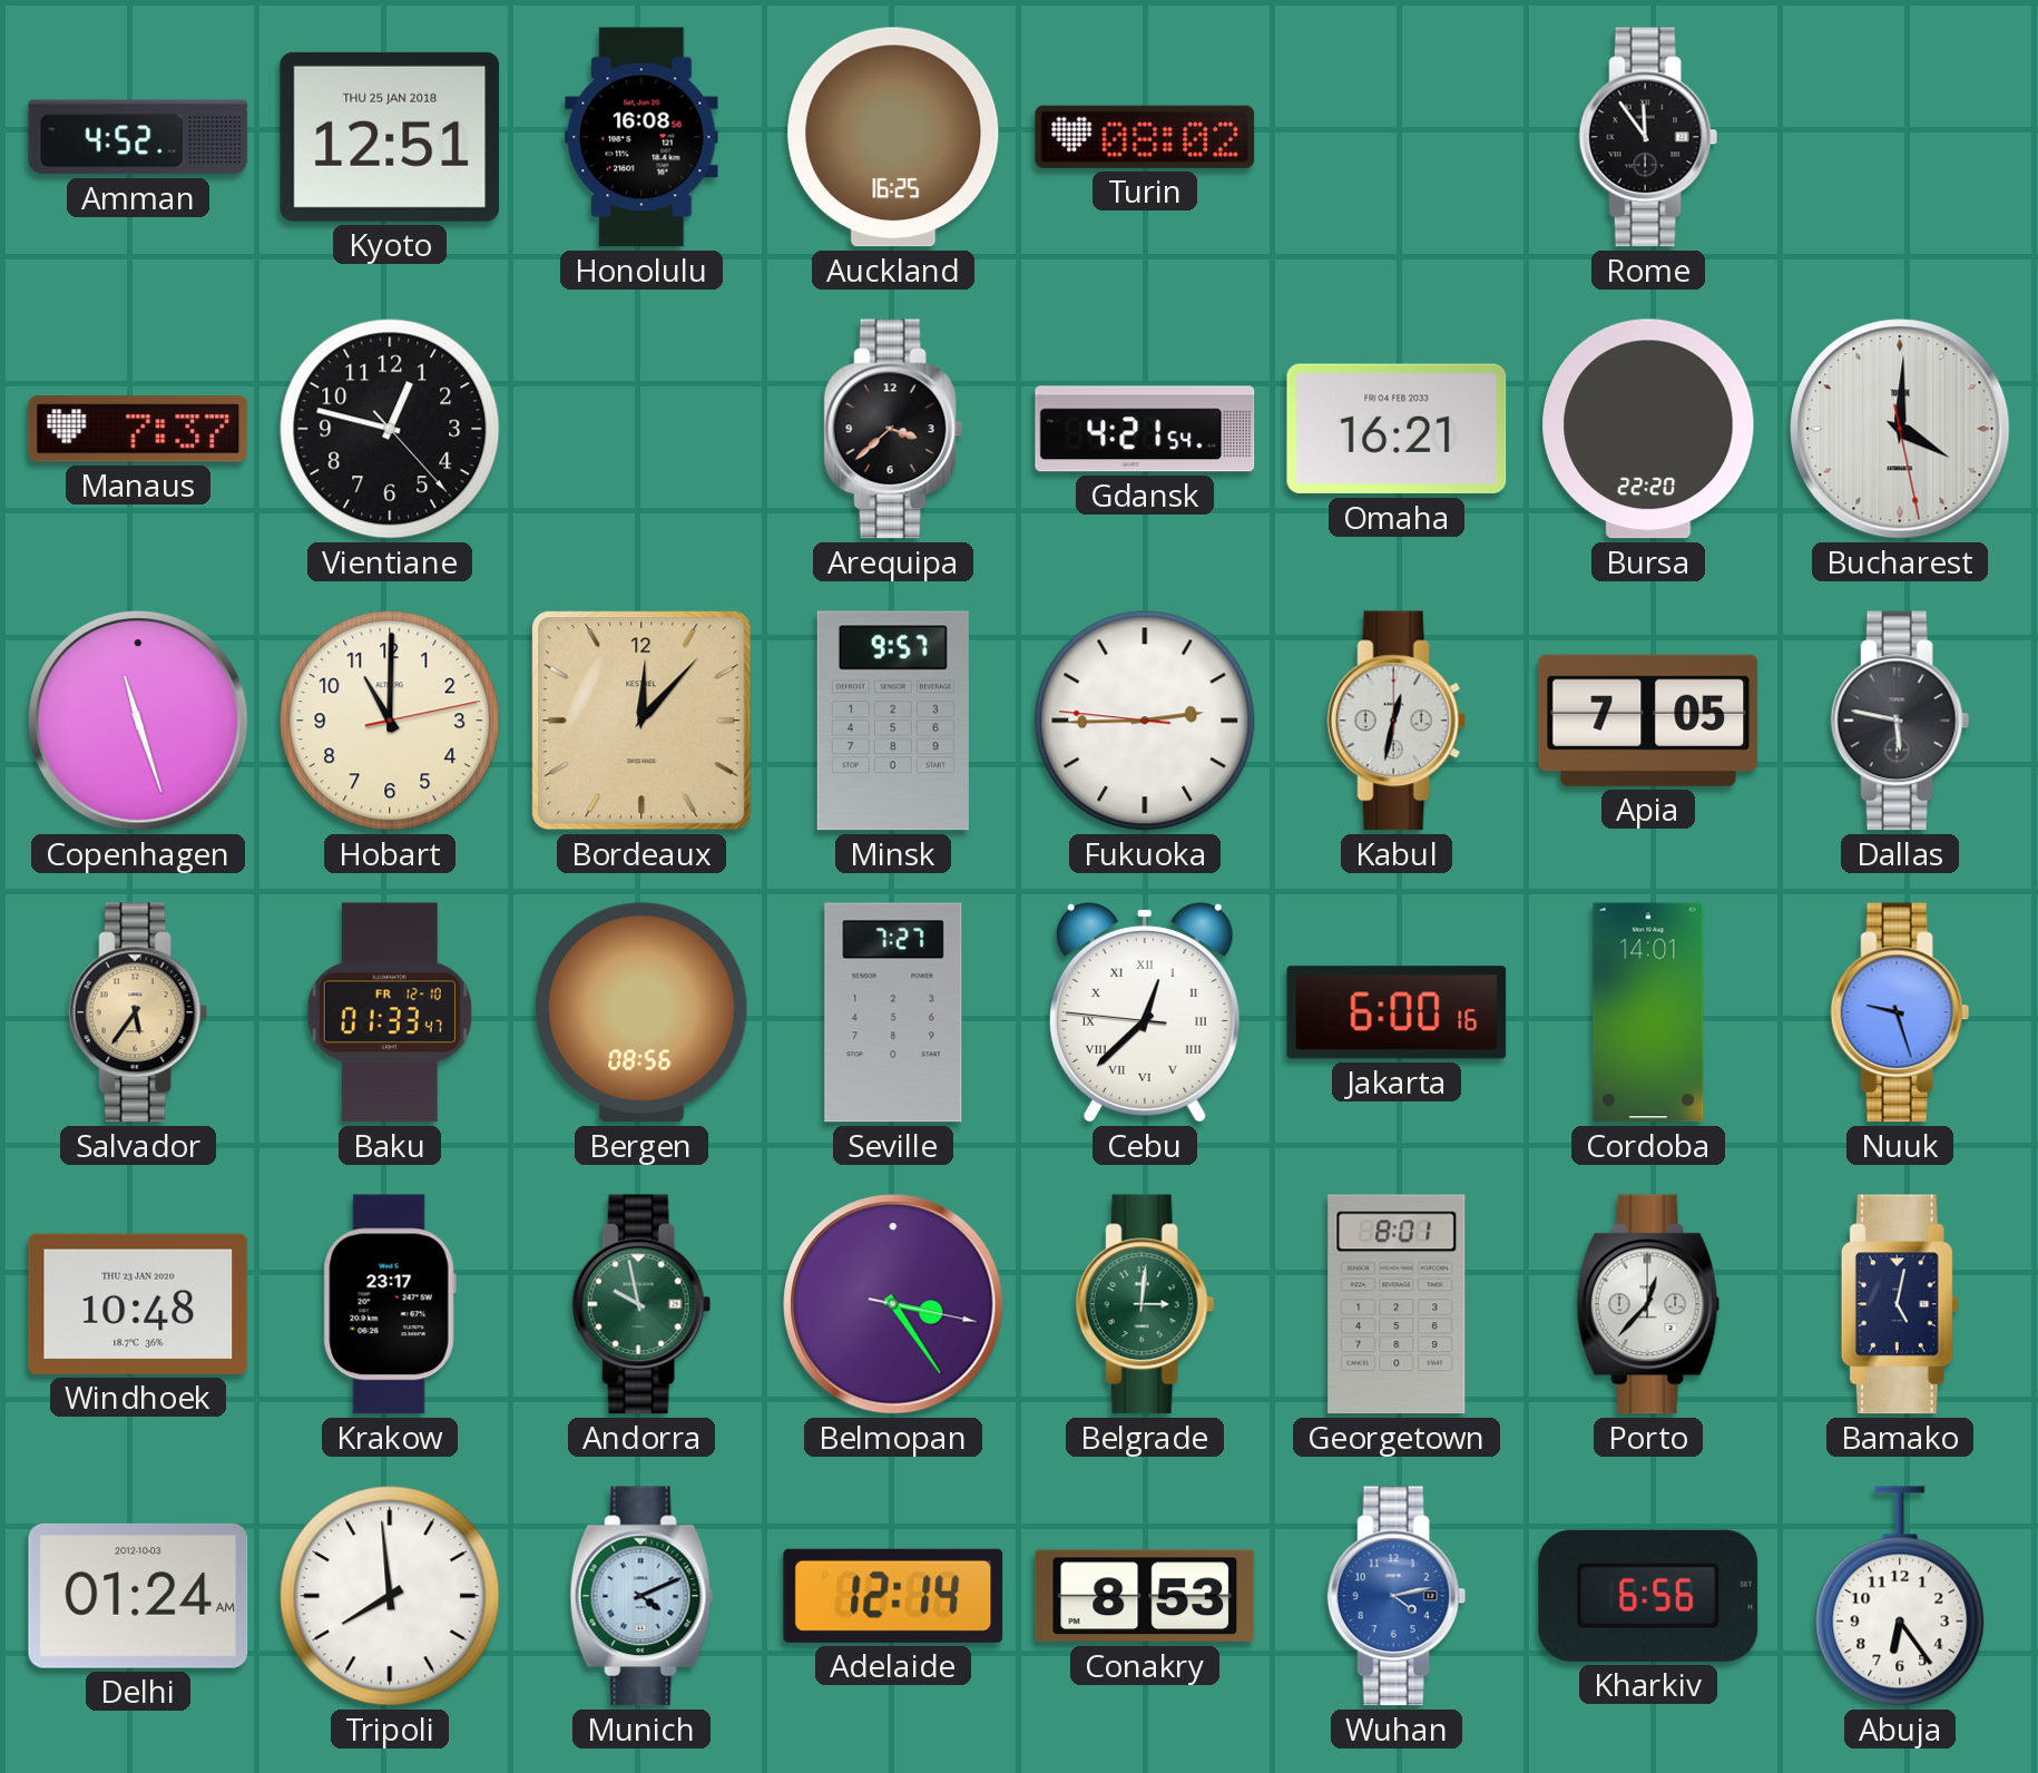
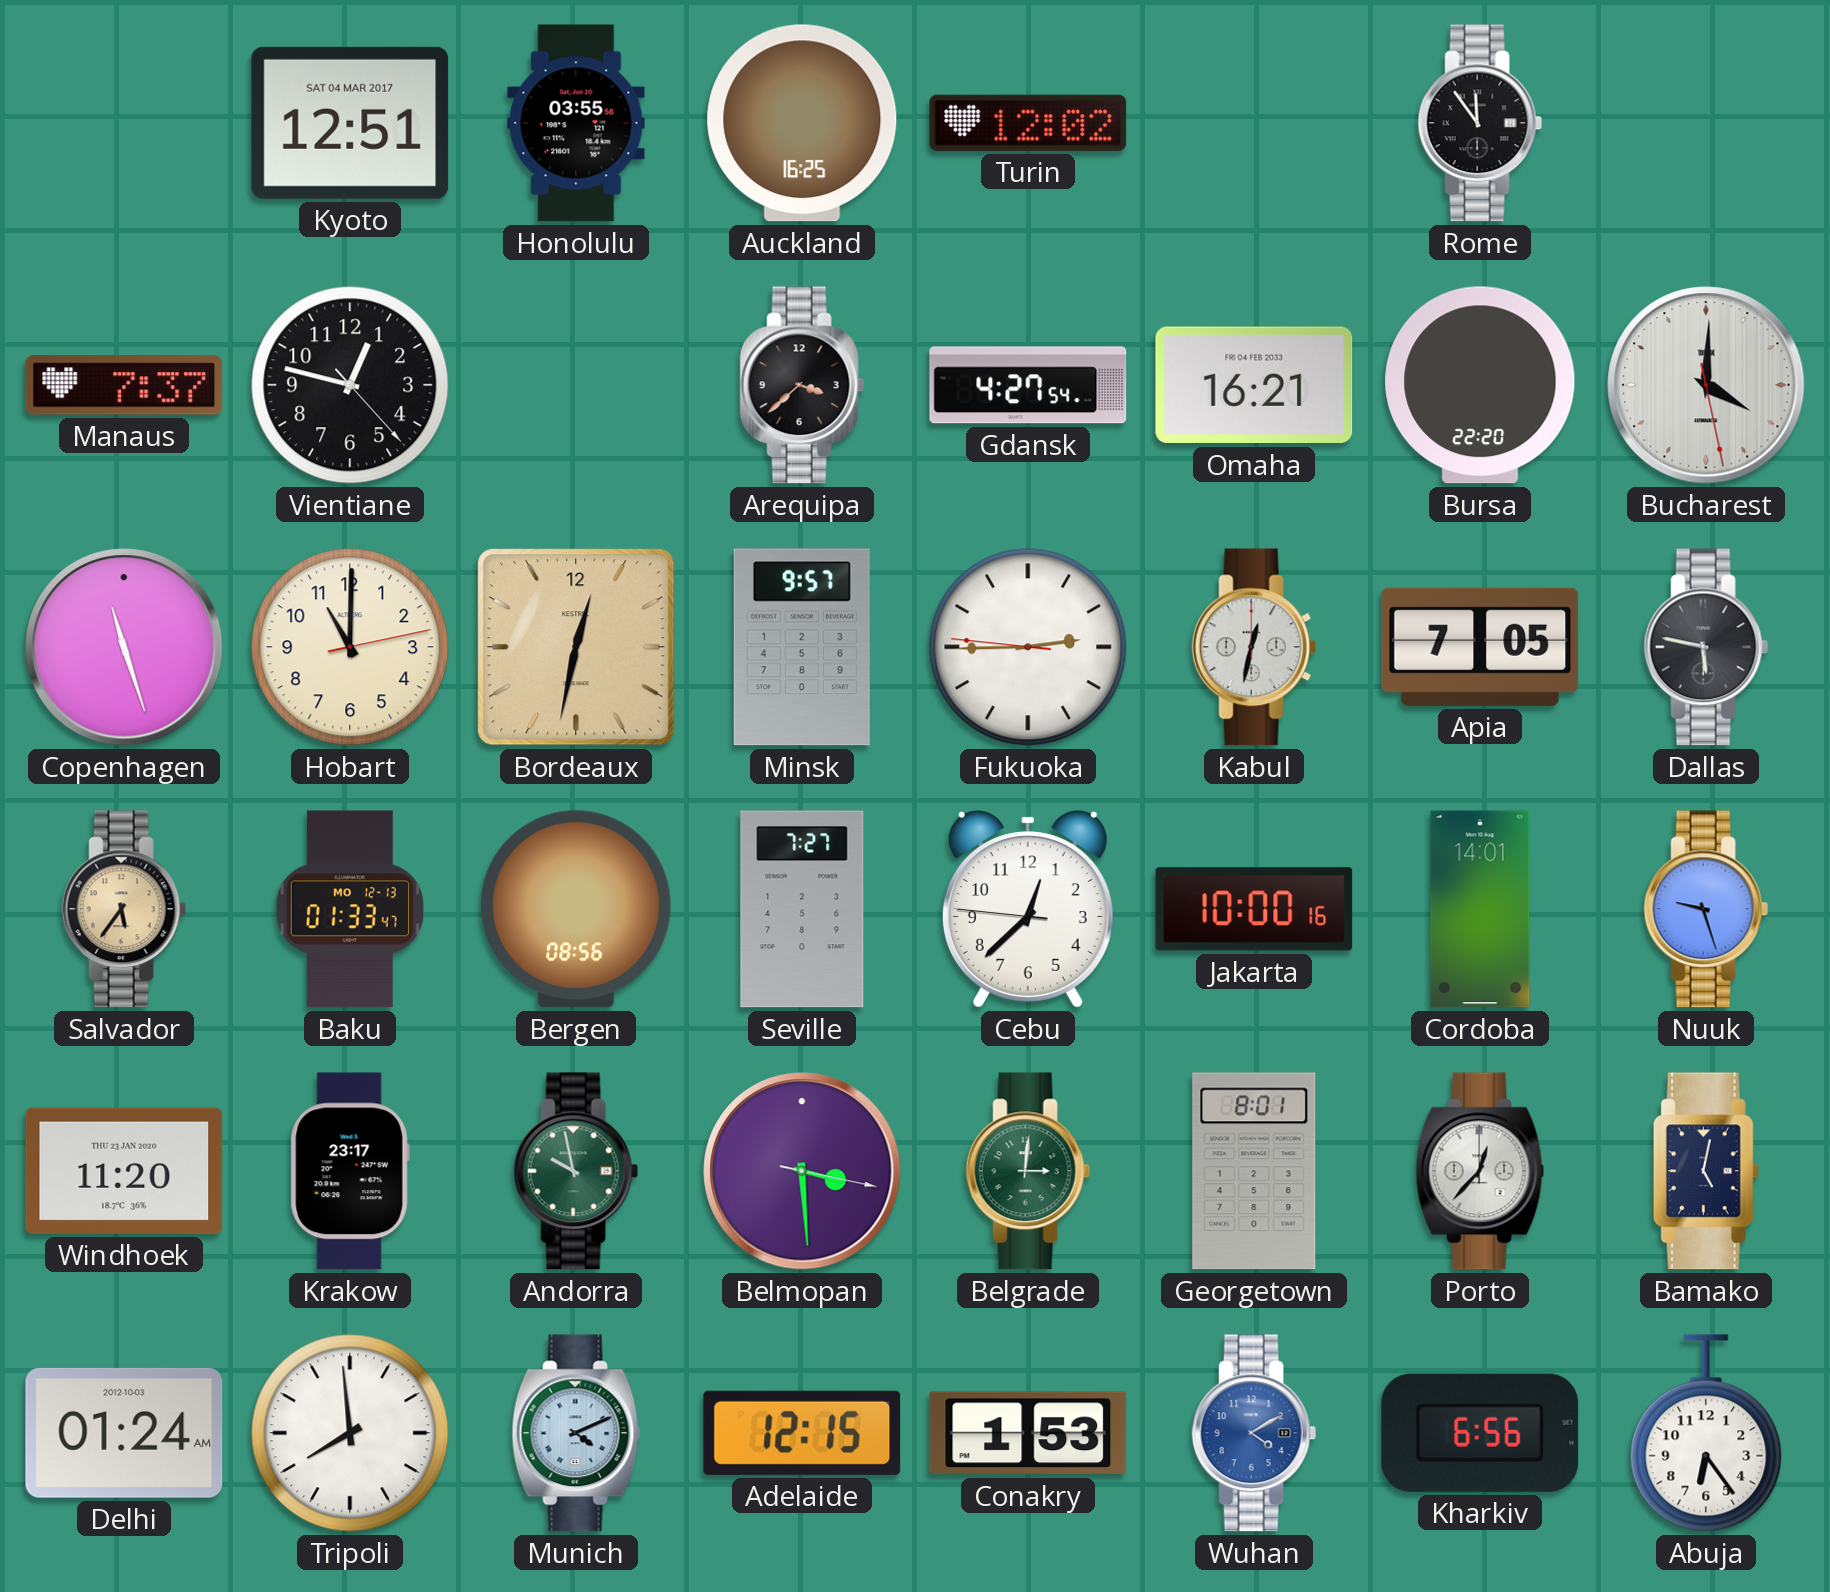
Amman: 4:52 -> none (138, 137)
Kyoto date: THU 25 JAN 2018 -> SAT 04 MAR 2017 (350, 123)
Honolulu: 16:08 -> 03:55 (576, 123)
Turin: 08:02 -> 12:02 (1028, 123)
Gdansk: 4:21 -> 4:27 (1028, 385)
Bordeaux: 12:07 -> 12:32 (576, 647)
Baku date: FR 12-10 -> MO 12-13 (350, 909)
Cebu numerals: Roman -> Arabic (1028, 909)
Jakarta: 6:00 -> 10:00 (1254, 909)
Windhoek: 10:48 -> 11:20 (124, 1171)
Belmopan: 3:24 -> 3:29 (802, 1171)
Adelaide: 12:14 -> 12:15 (802, 1433)
Conakry: 8:53 -> 1:53 (1028, 1433)
Wuhan: 4:13 -> 4:10 (1254, 1433)
